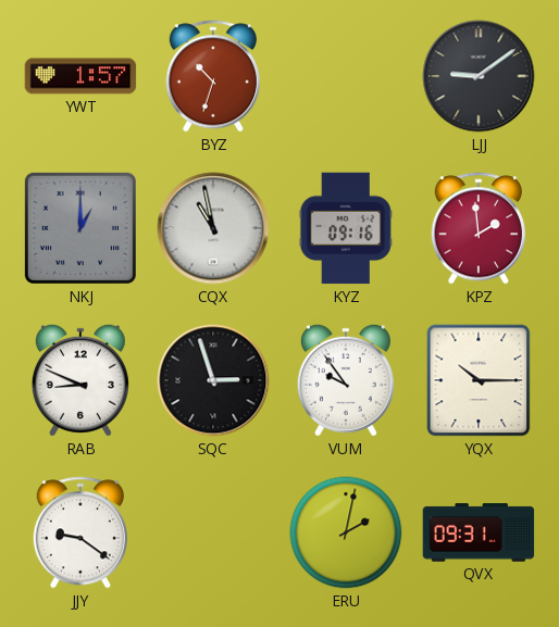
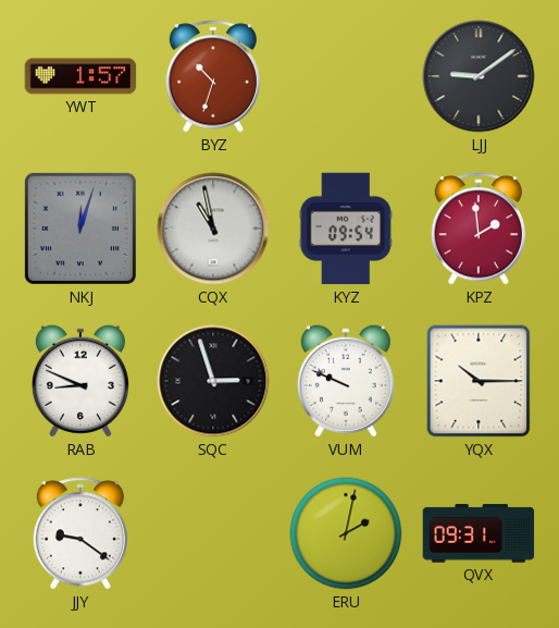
NKJ: 1:00 -> 12:03 (80, 229)
KYZ: 09:16 -> 09:54 (346, 229)
VUM: 9:54 -> 9:49 (346, 381)
